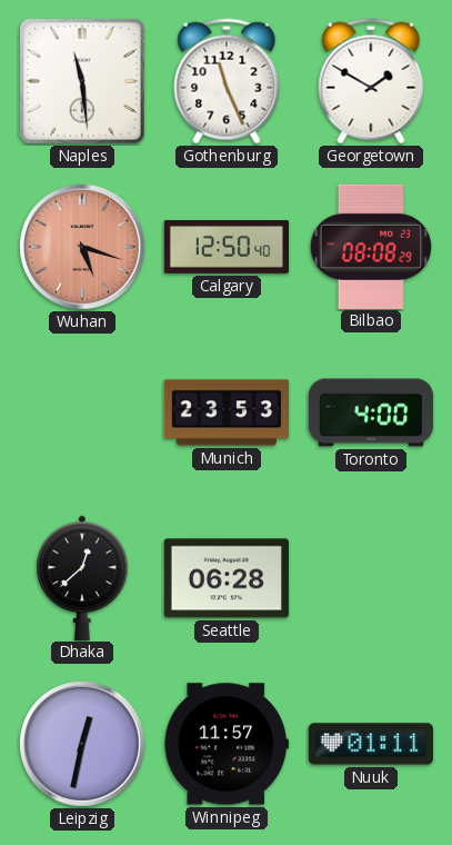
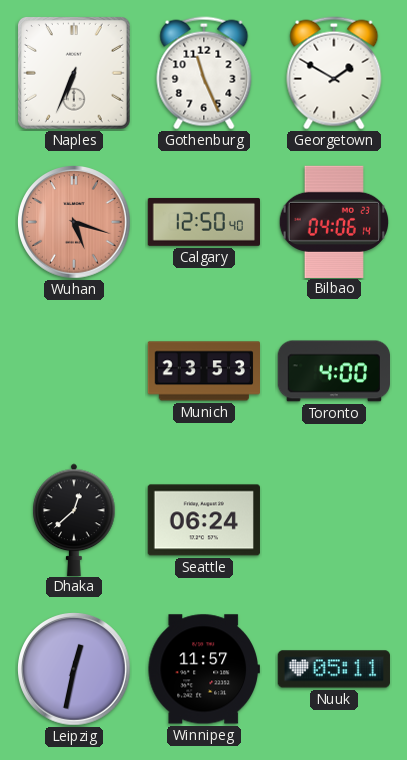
Naples: 11:29 -> 6:34 (75, 74)
Bilbao: 08:08 -> 04:06 (333, 221)
Seattle: 06:28 -> 06:24 (204, 520)
Nuuk: 01:11 -> 05:11 (334, 669)
